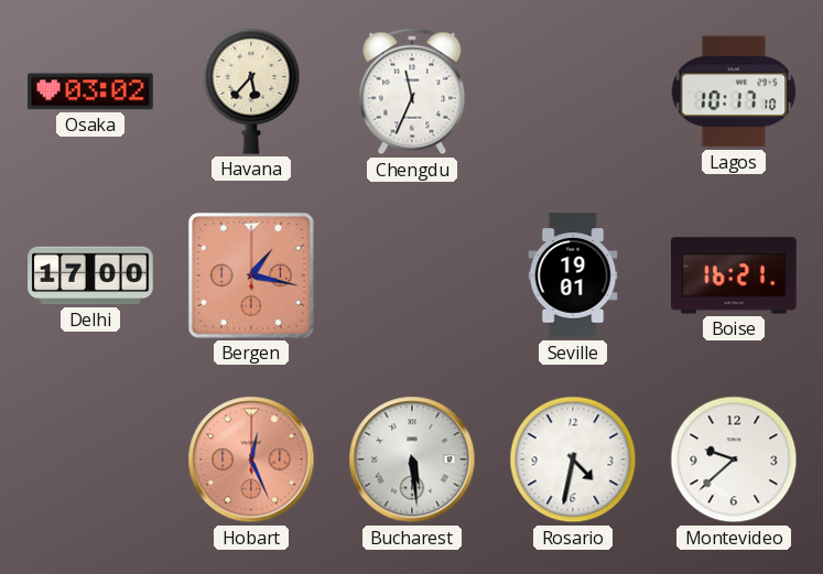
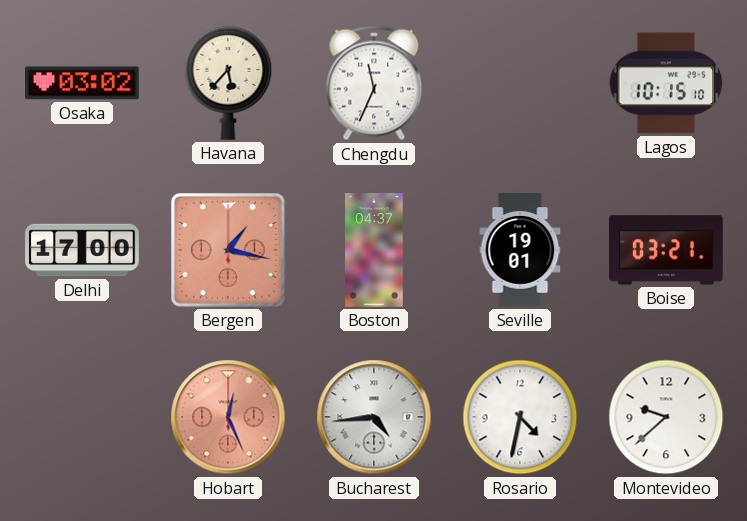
Lagos: 10:17 -> 10:15 (666, 83)
Boston: none -> 04:37 (374, 250)
Boise: 16:21 -> 03:21 (667, 250)
Bucharest: 5:29 -> 4:44 (374, 417)
